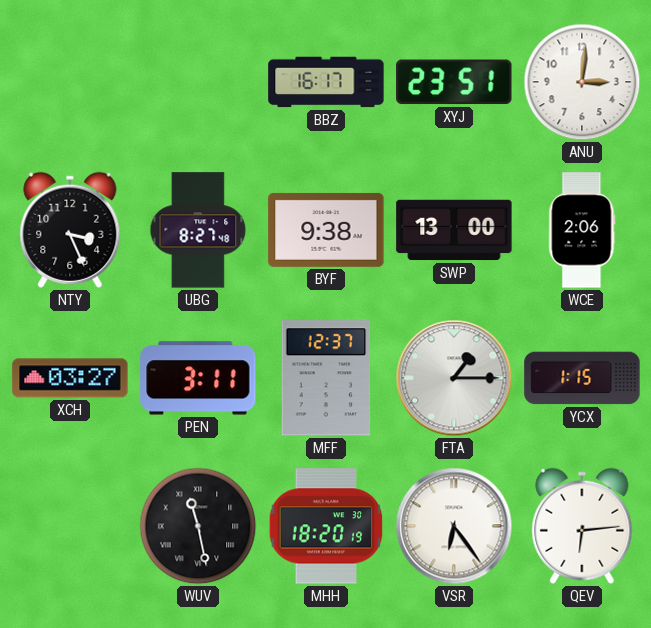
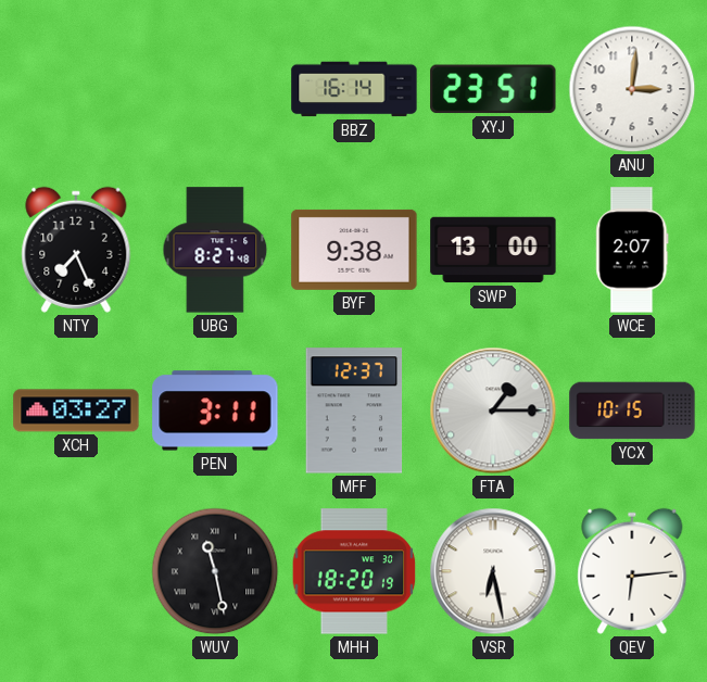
BBZ: 16:17 -> 16:14 (354, 89)
NTY: 3:26 -> 7:26 (76, 250)
WCE: 2:06 -> 2:07 (632, 250)
YCX: 1:15 -> 10:15 (632, 411)
VSR: 6:24 -> 6:28 (493, 571)
